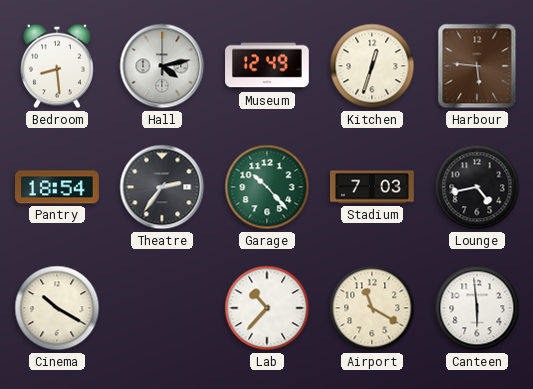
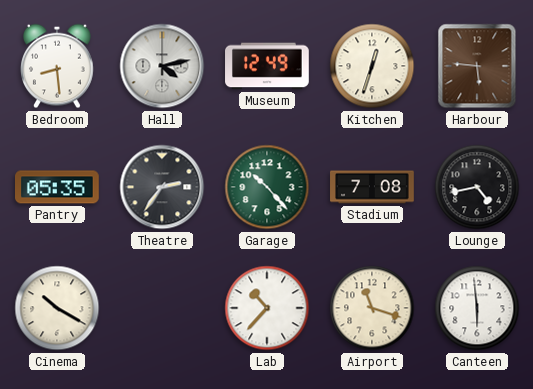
Pantry: 18:54 -> 05:35 (58, 187)
Stadium: 7:03 -> 7:08 (372, 187)
Airport: 11:20 -> 11:18 (372, 308)
